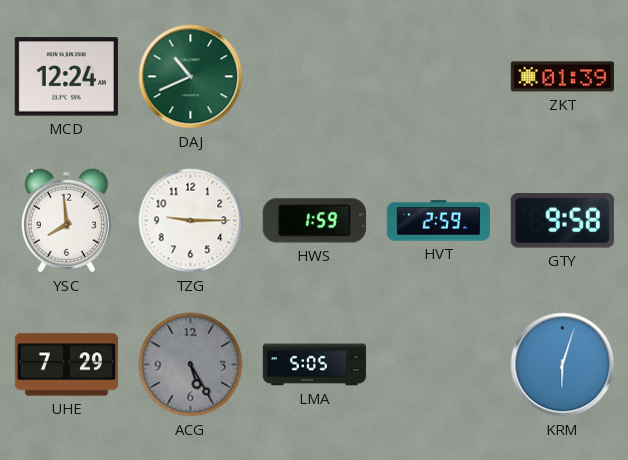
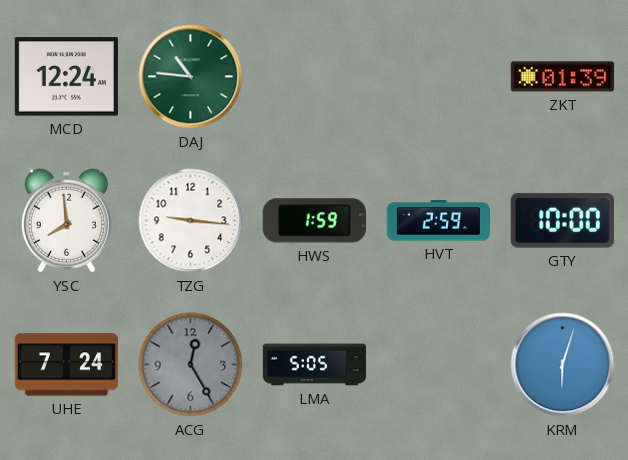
DAJ: 10:41 -> 10:46 (191, 77)
TZG: 9:15 -> 9:16 (191, 221)
GTY: 9:58 -> 10:00 (562, 221)
UHE: 7:29 -> 7:24 (66, 365)
ACG: 5:25 -> 12:25 (191, 365)
